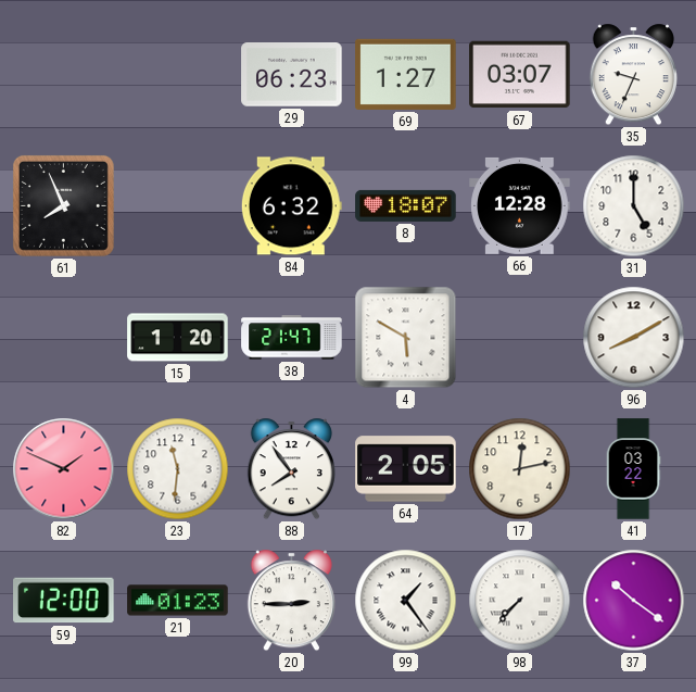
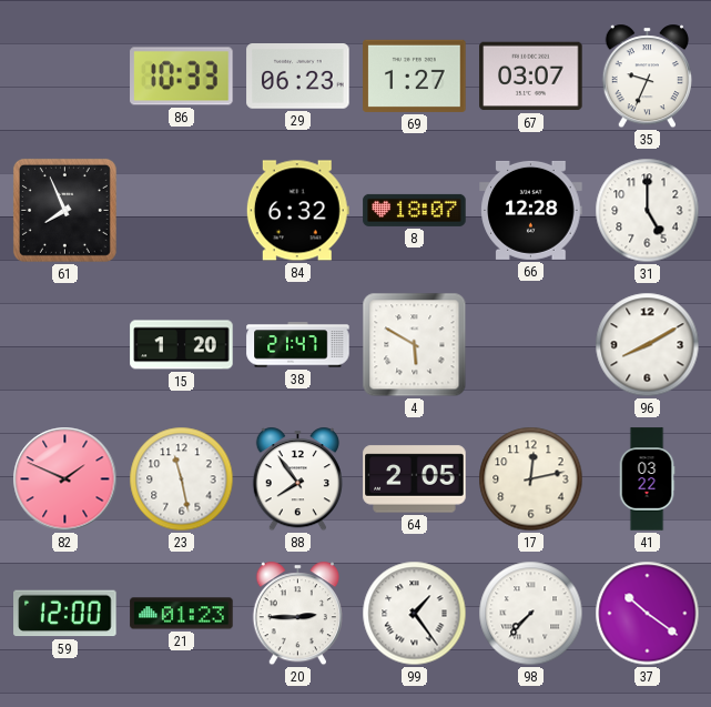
86: none -> 10:33 (182, 77)
23: 11:31 -> 11:28 (182, 479)
